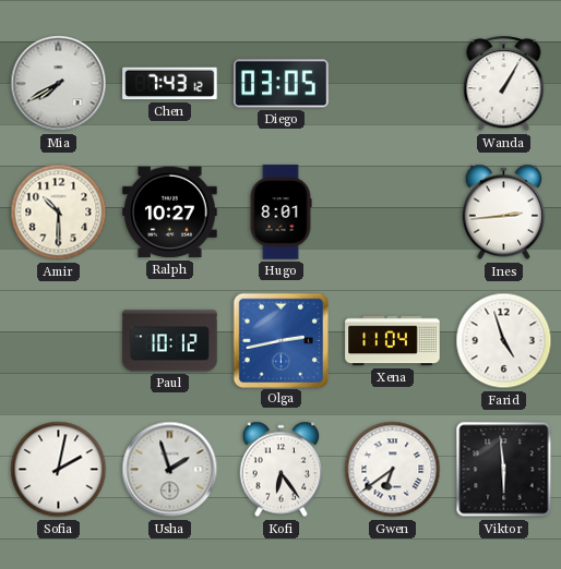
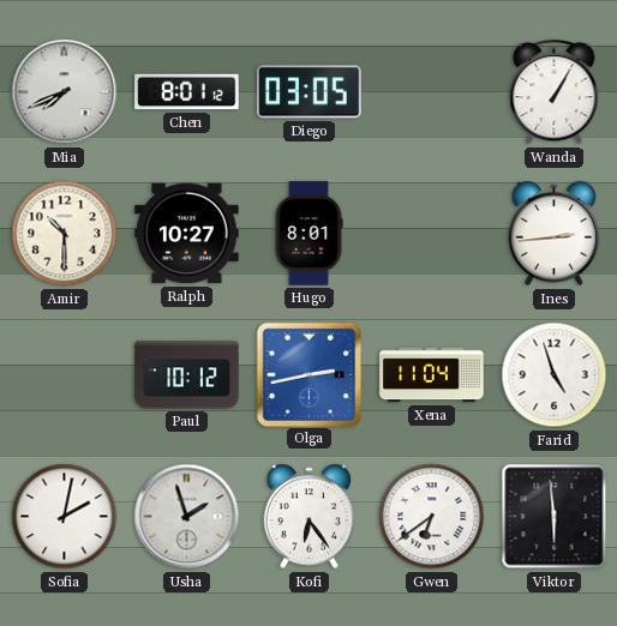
Mia: 7:40 -> 7:41 (65, 92)
Chen: 7:43 -> 8:01 (187, 92)
